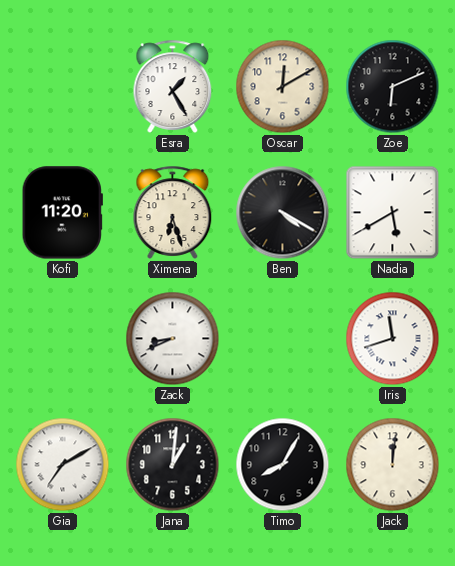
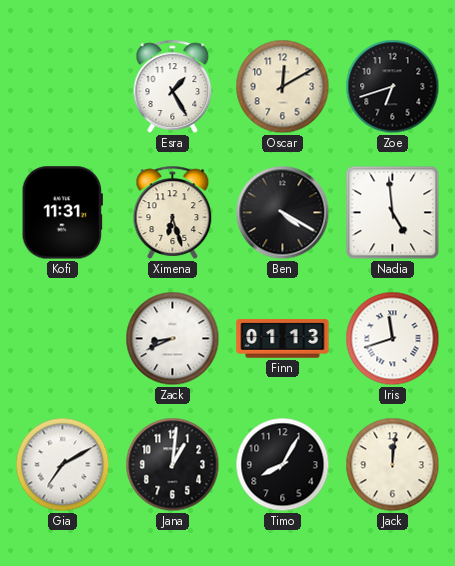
Zoe: 6:11 -> 6:42 (393, 87)
Kofi: 11:20 -> 11:31 (62, 213)
Nadia: 5:40 -> 4:59 (393, 213)
Finn: none -> 01:13 (283, 339)
